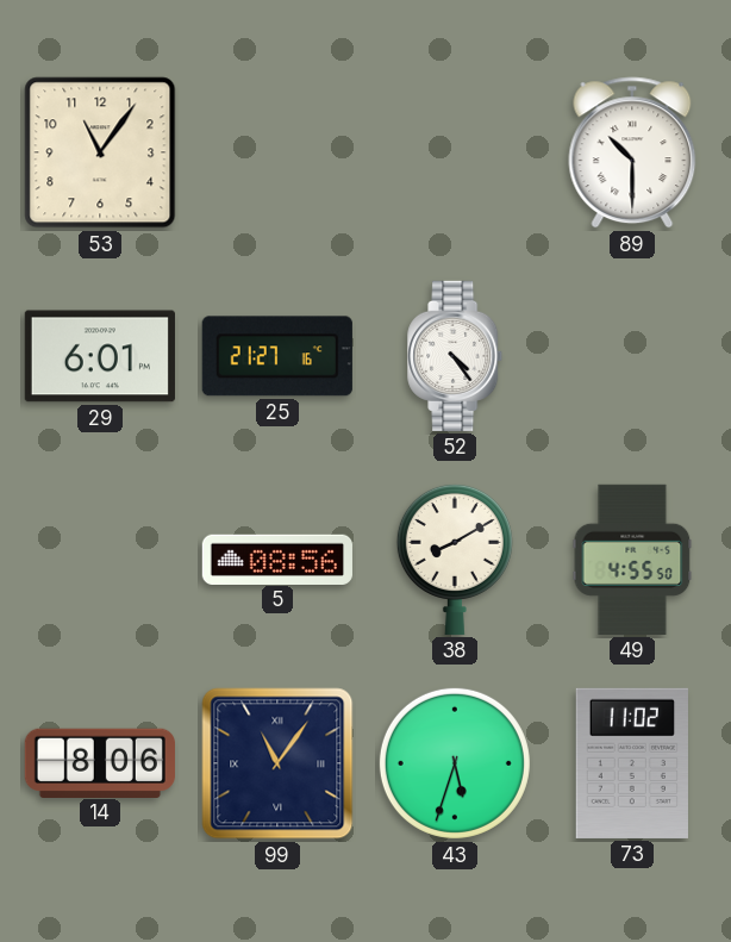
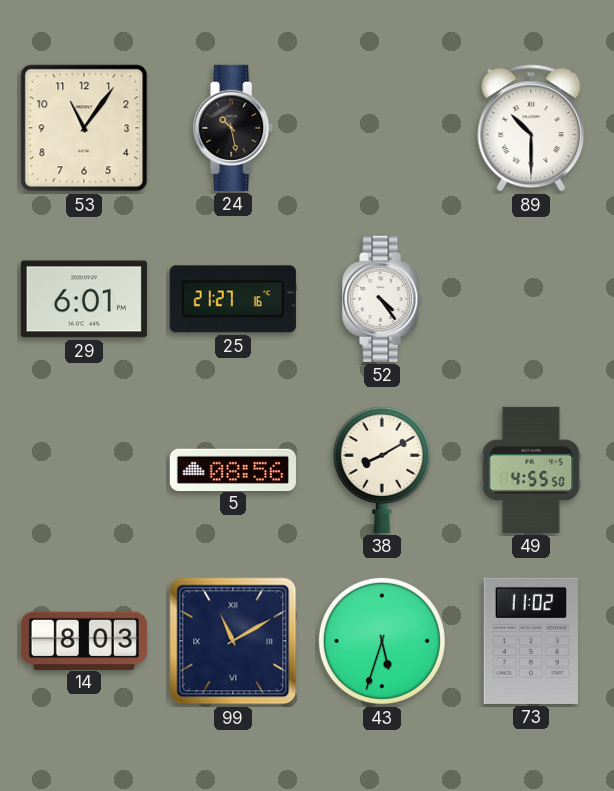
24: none -> 10:28 (234, 128)
14: 8:06 -> 8:03 (84, 640)
99: 11:06 -> 11:10 (233, 641)
